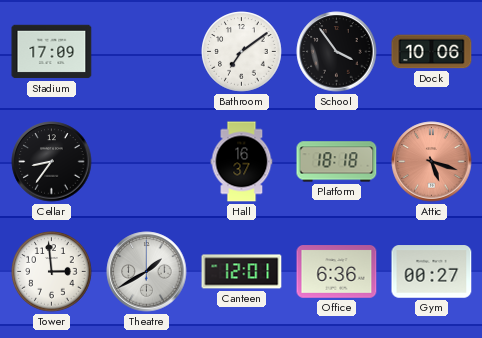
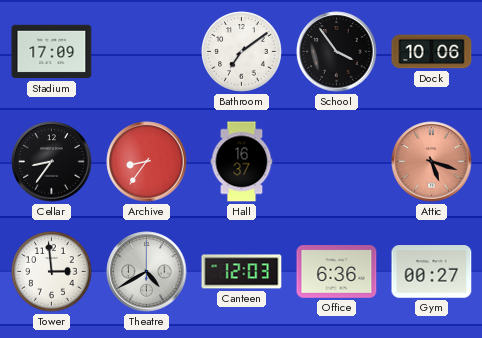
Archive: none -> 8:36 (147, 162)
Platform: 18:18 -> none (337, 162)
Theatre: 1:40 -> 4:40 (147, 272)
Canteen: 12:01 -> 12:03 (242, 272)
